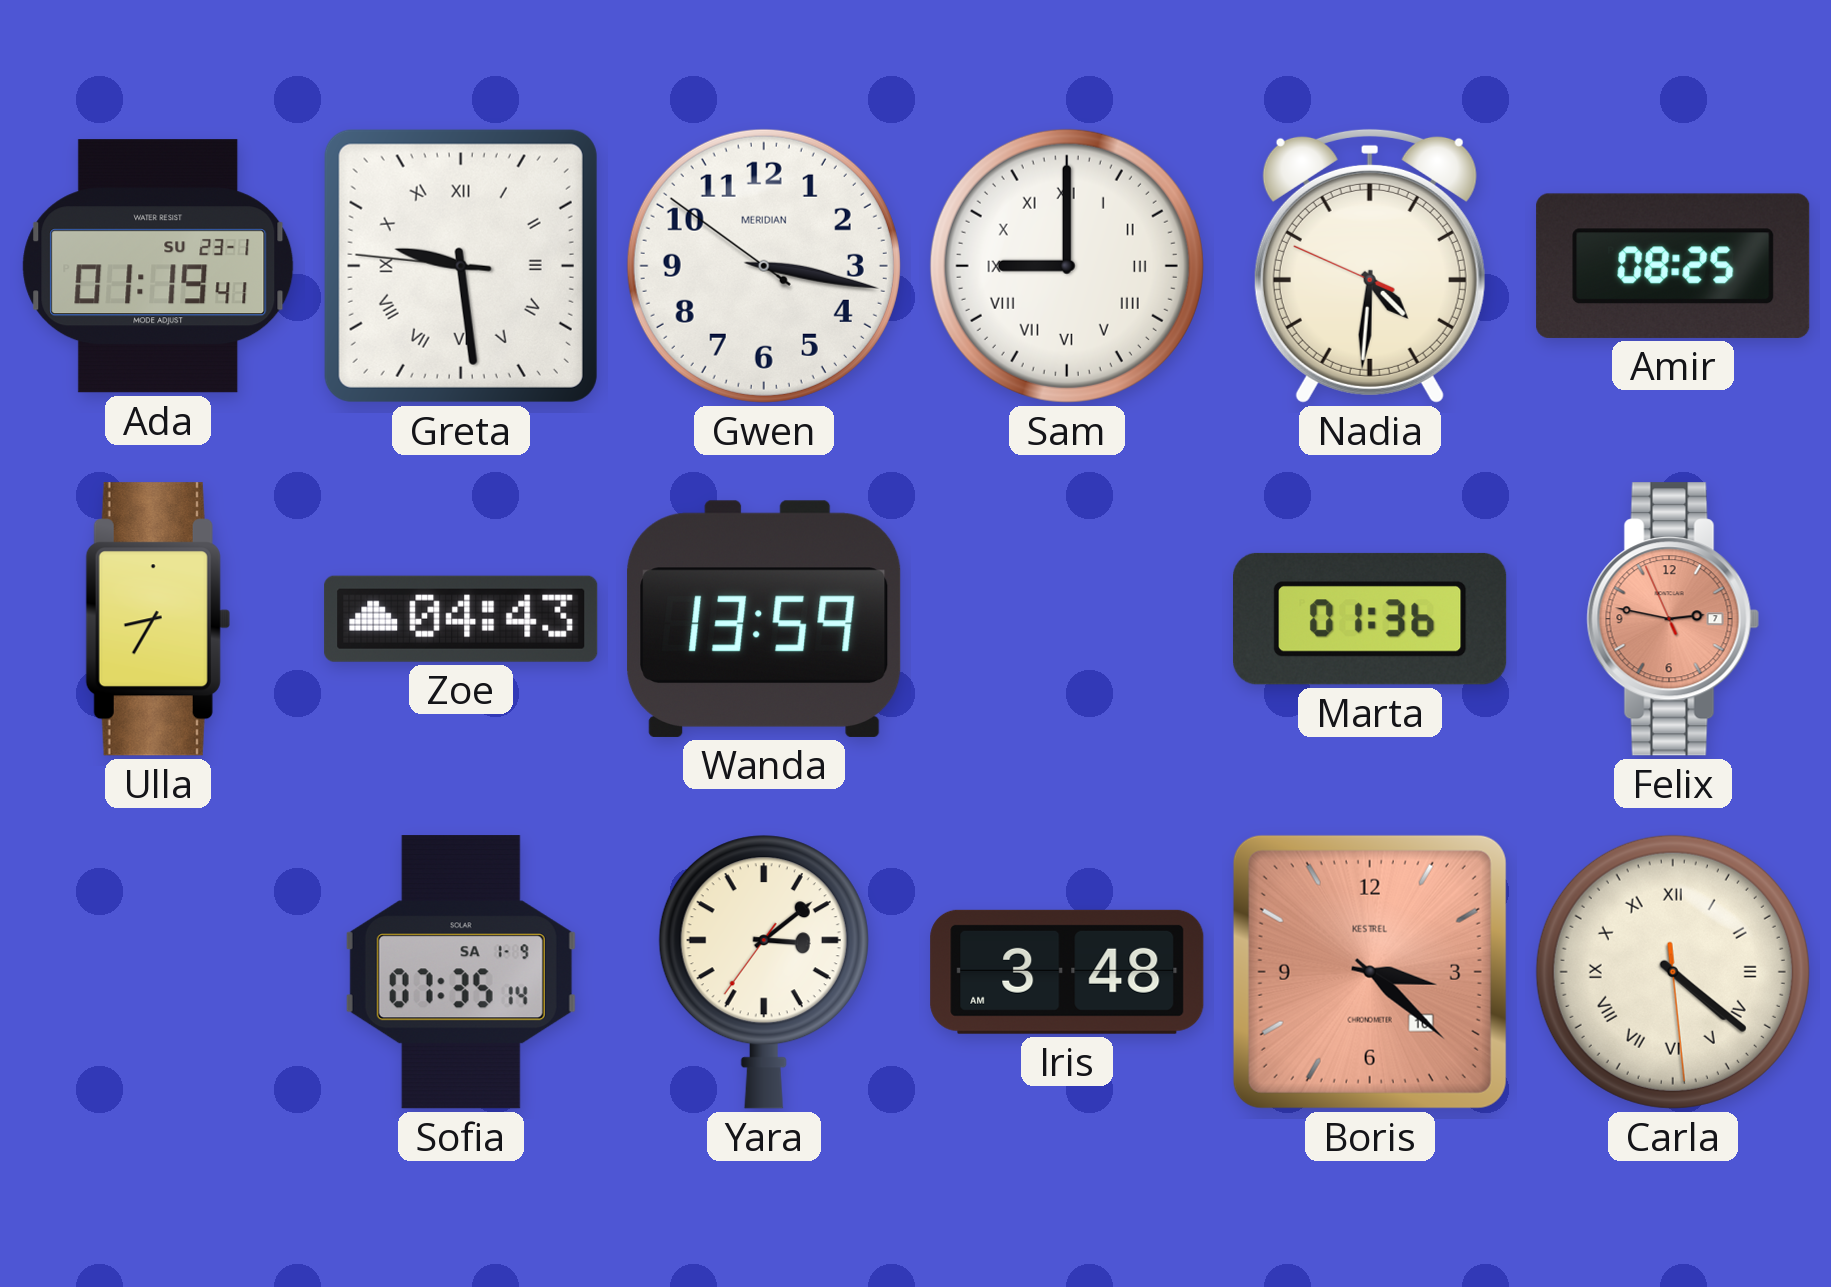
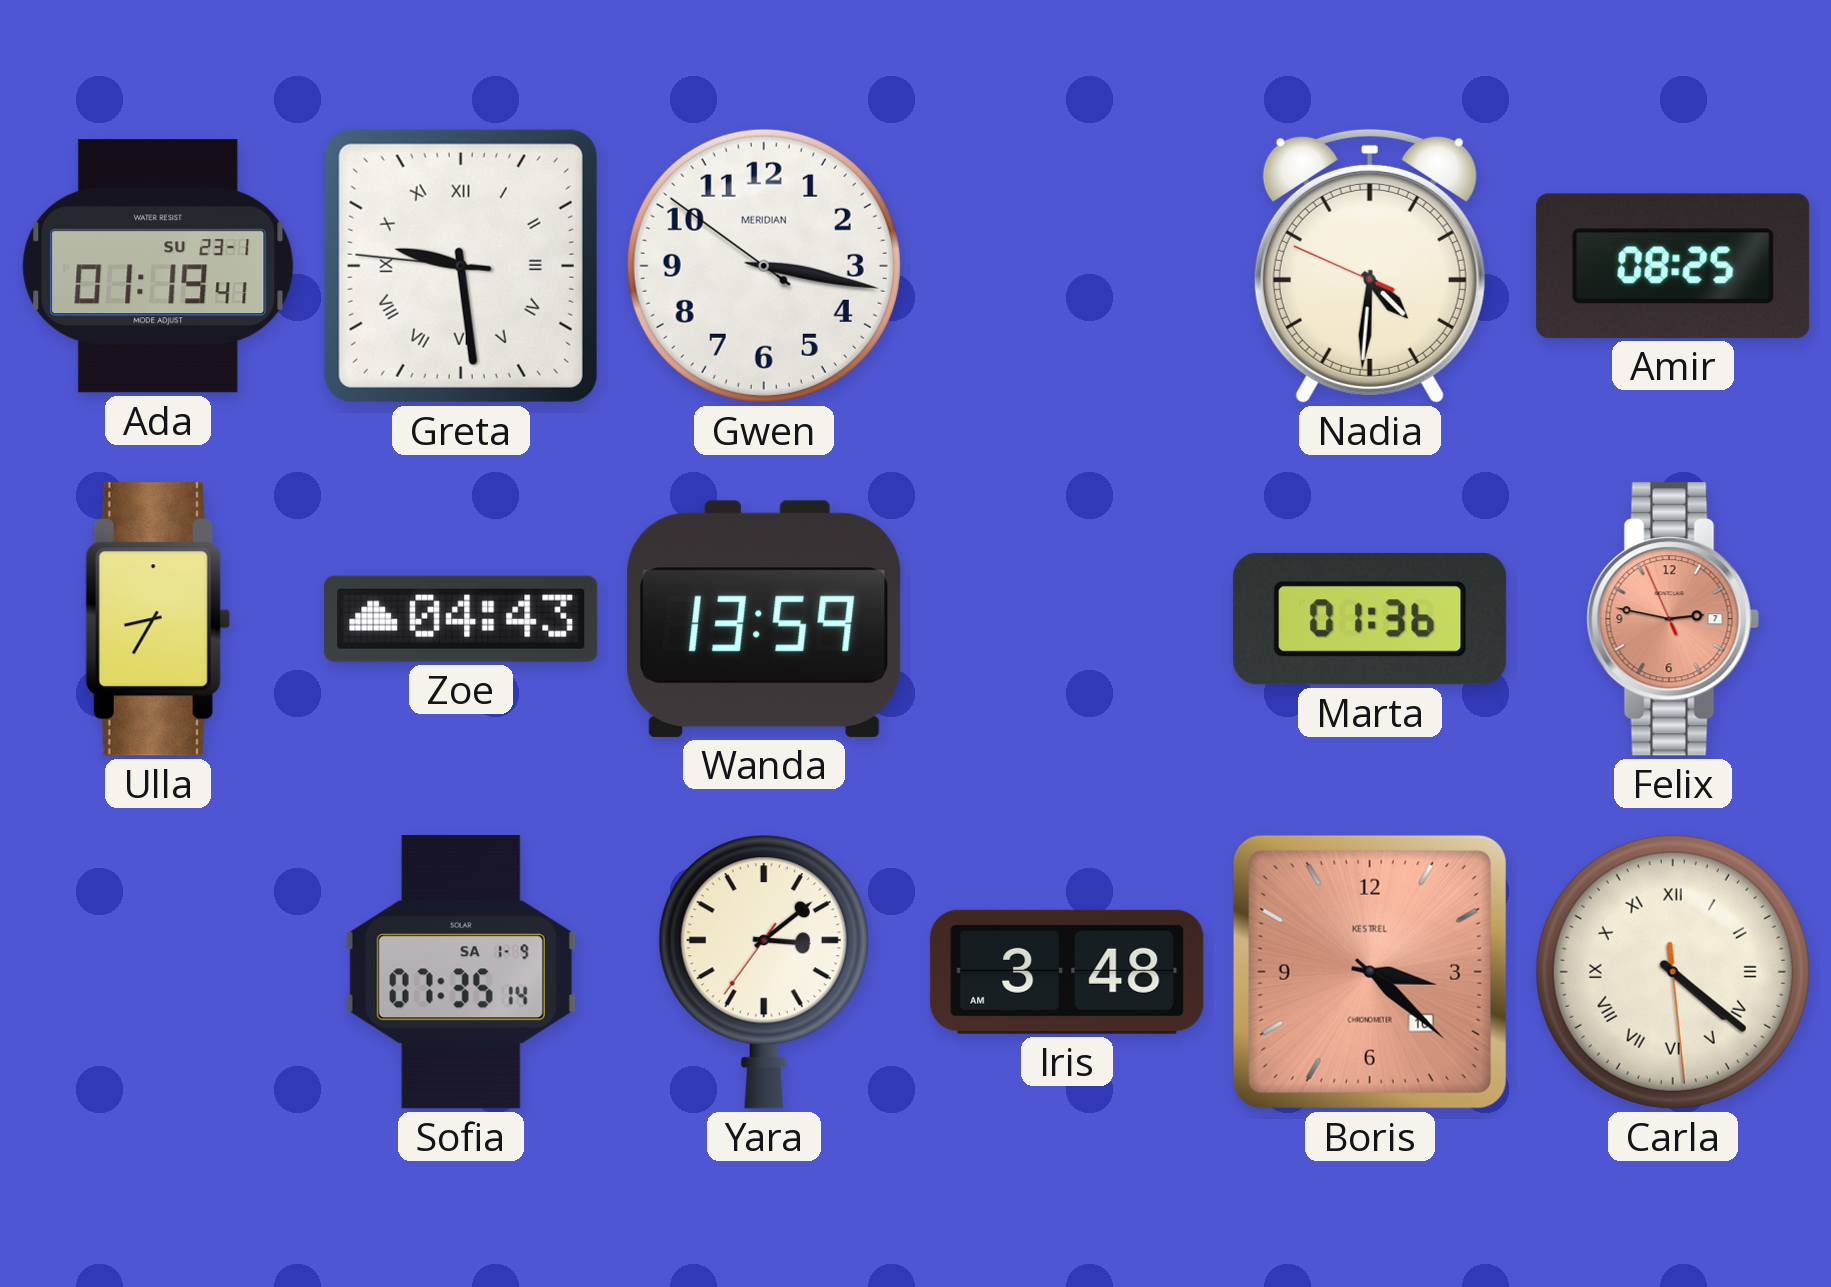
Sam: 9:00 -> none (1067, 266)
